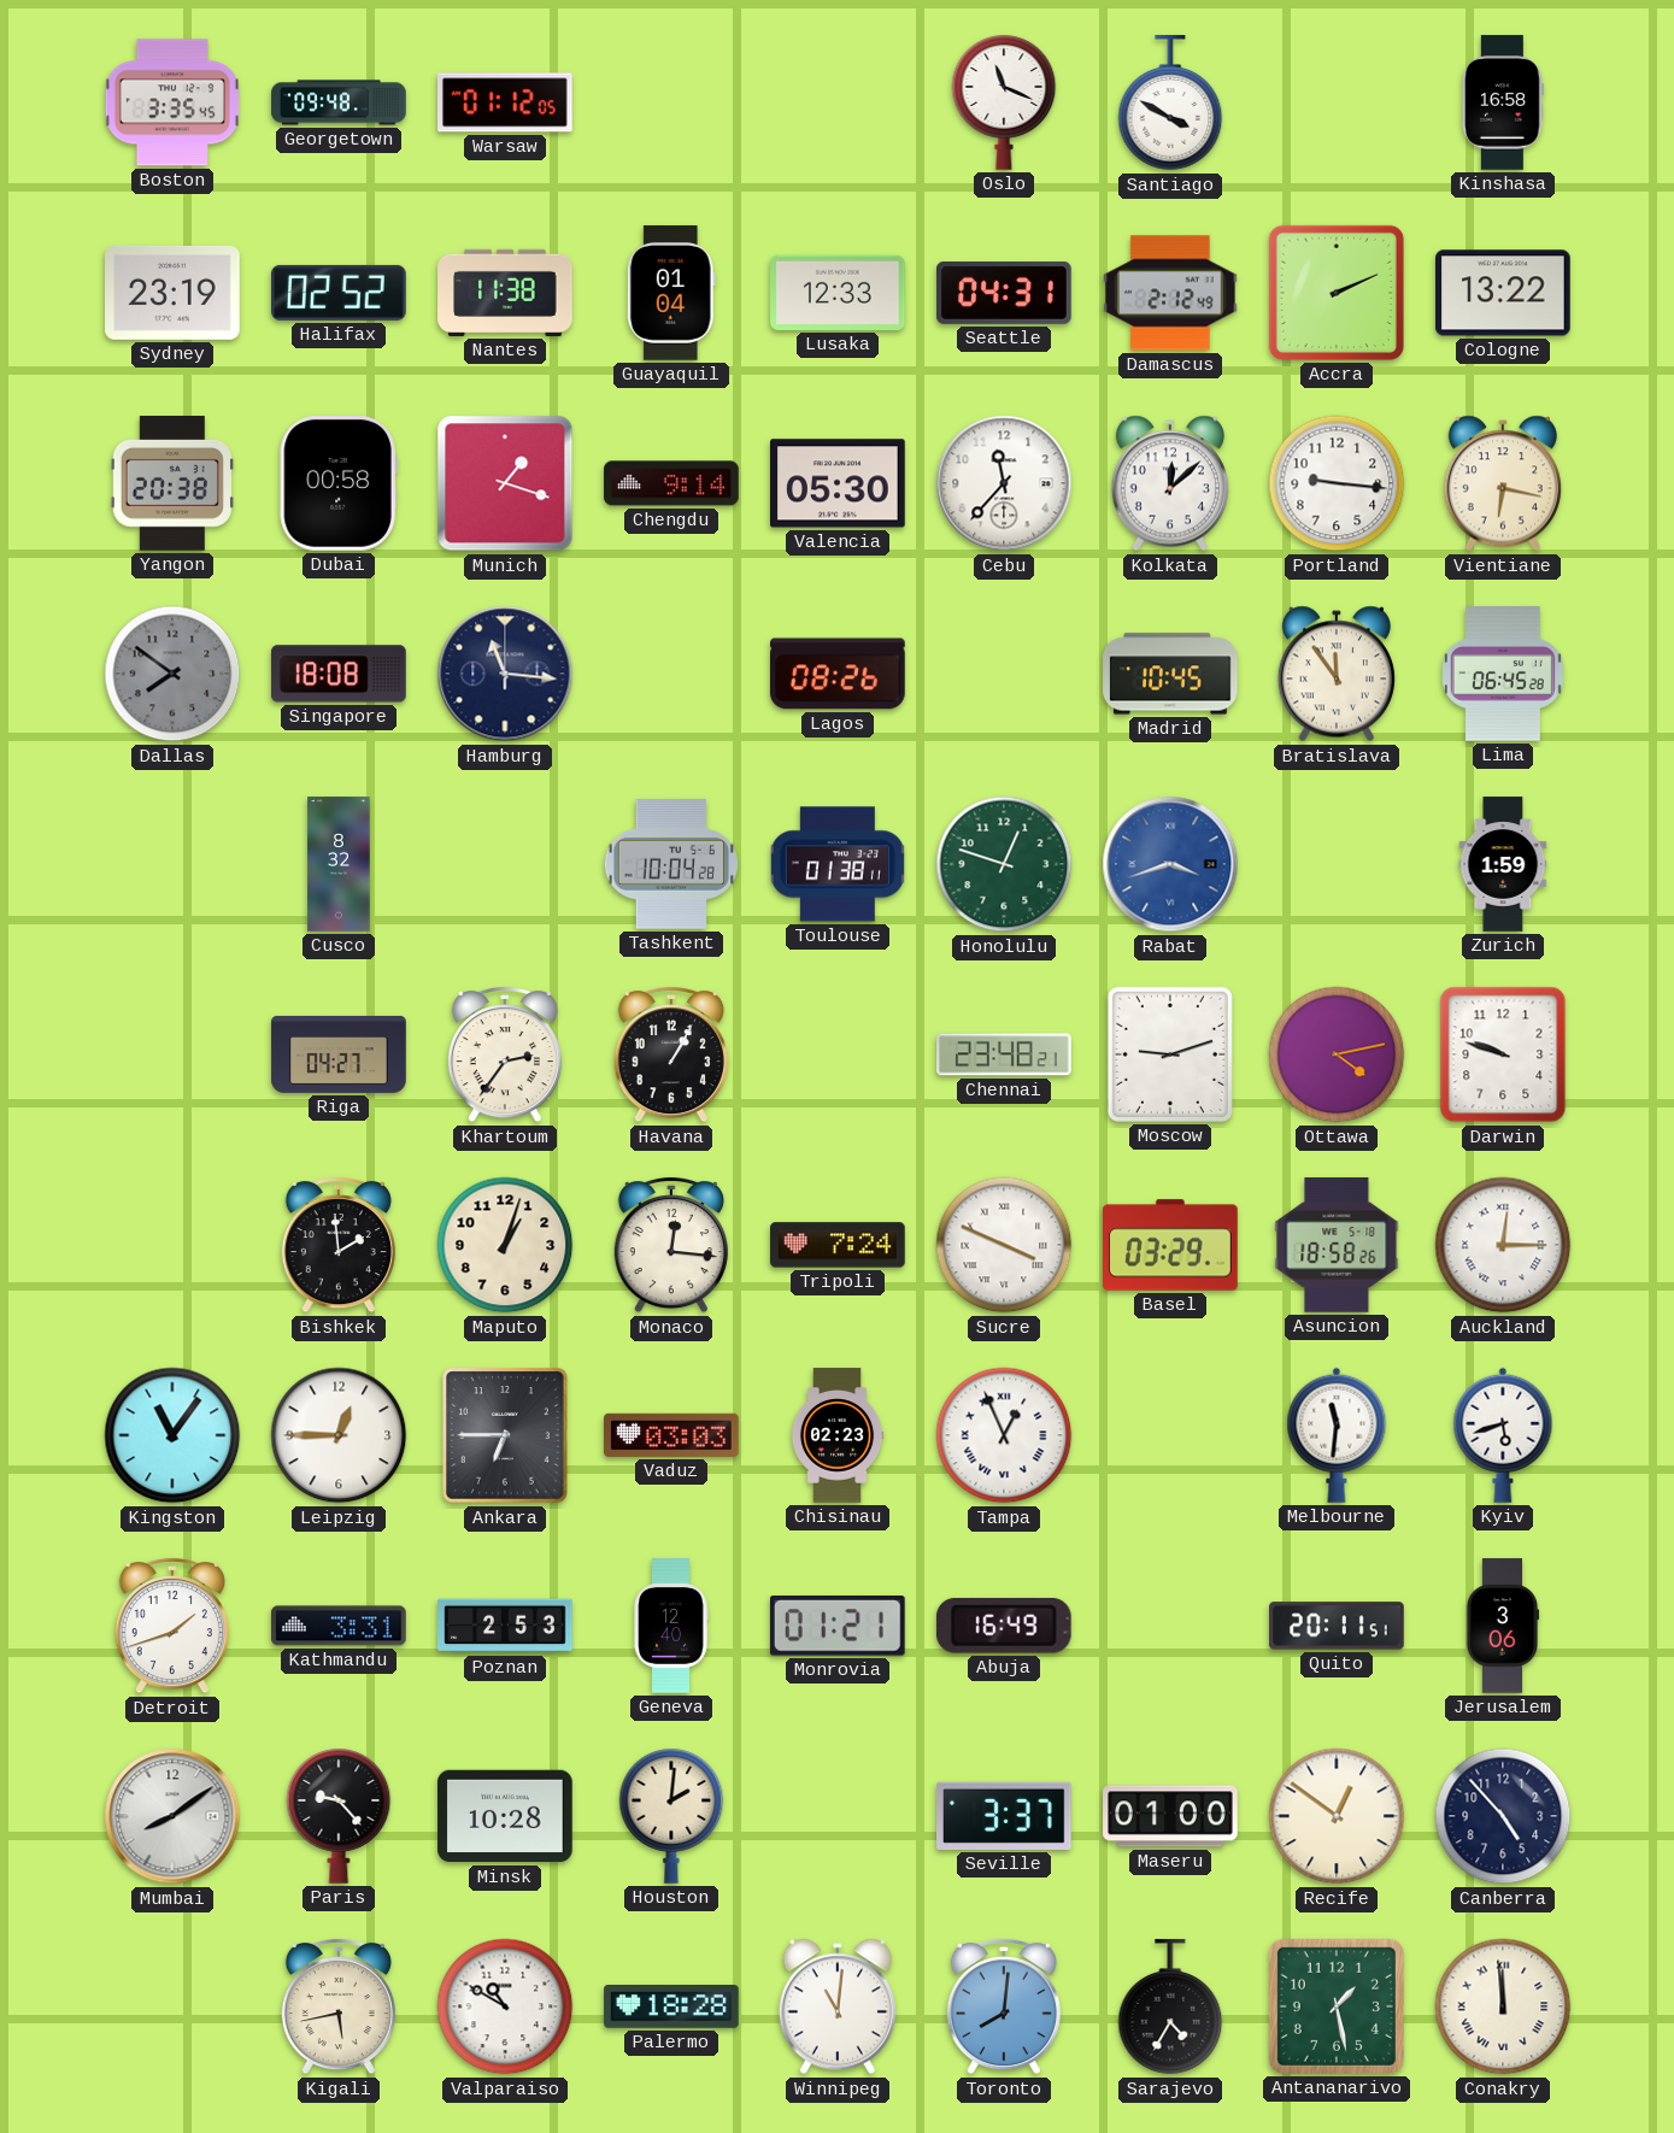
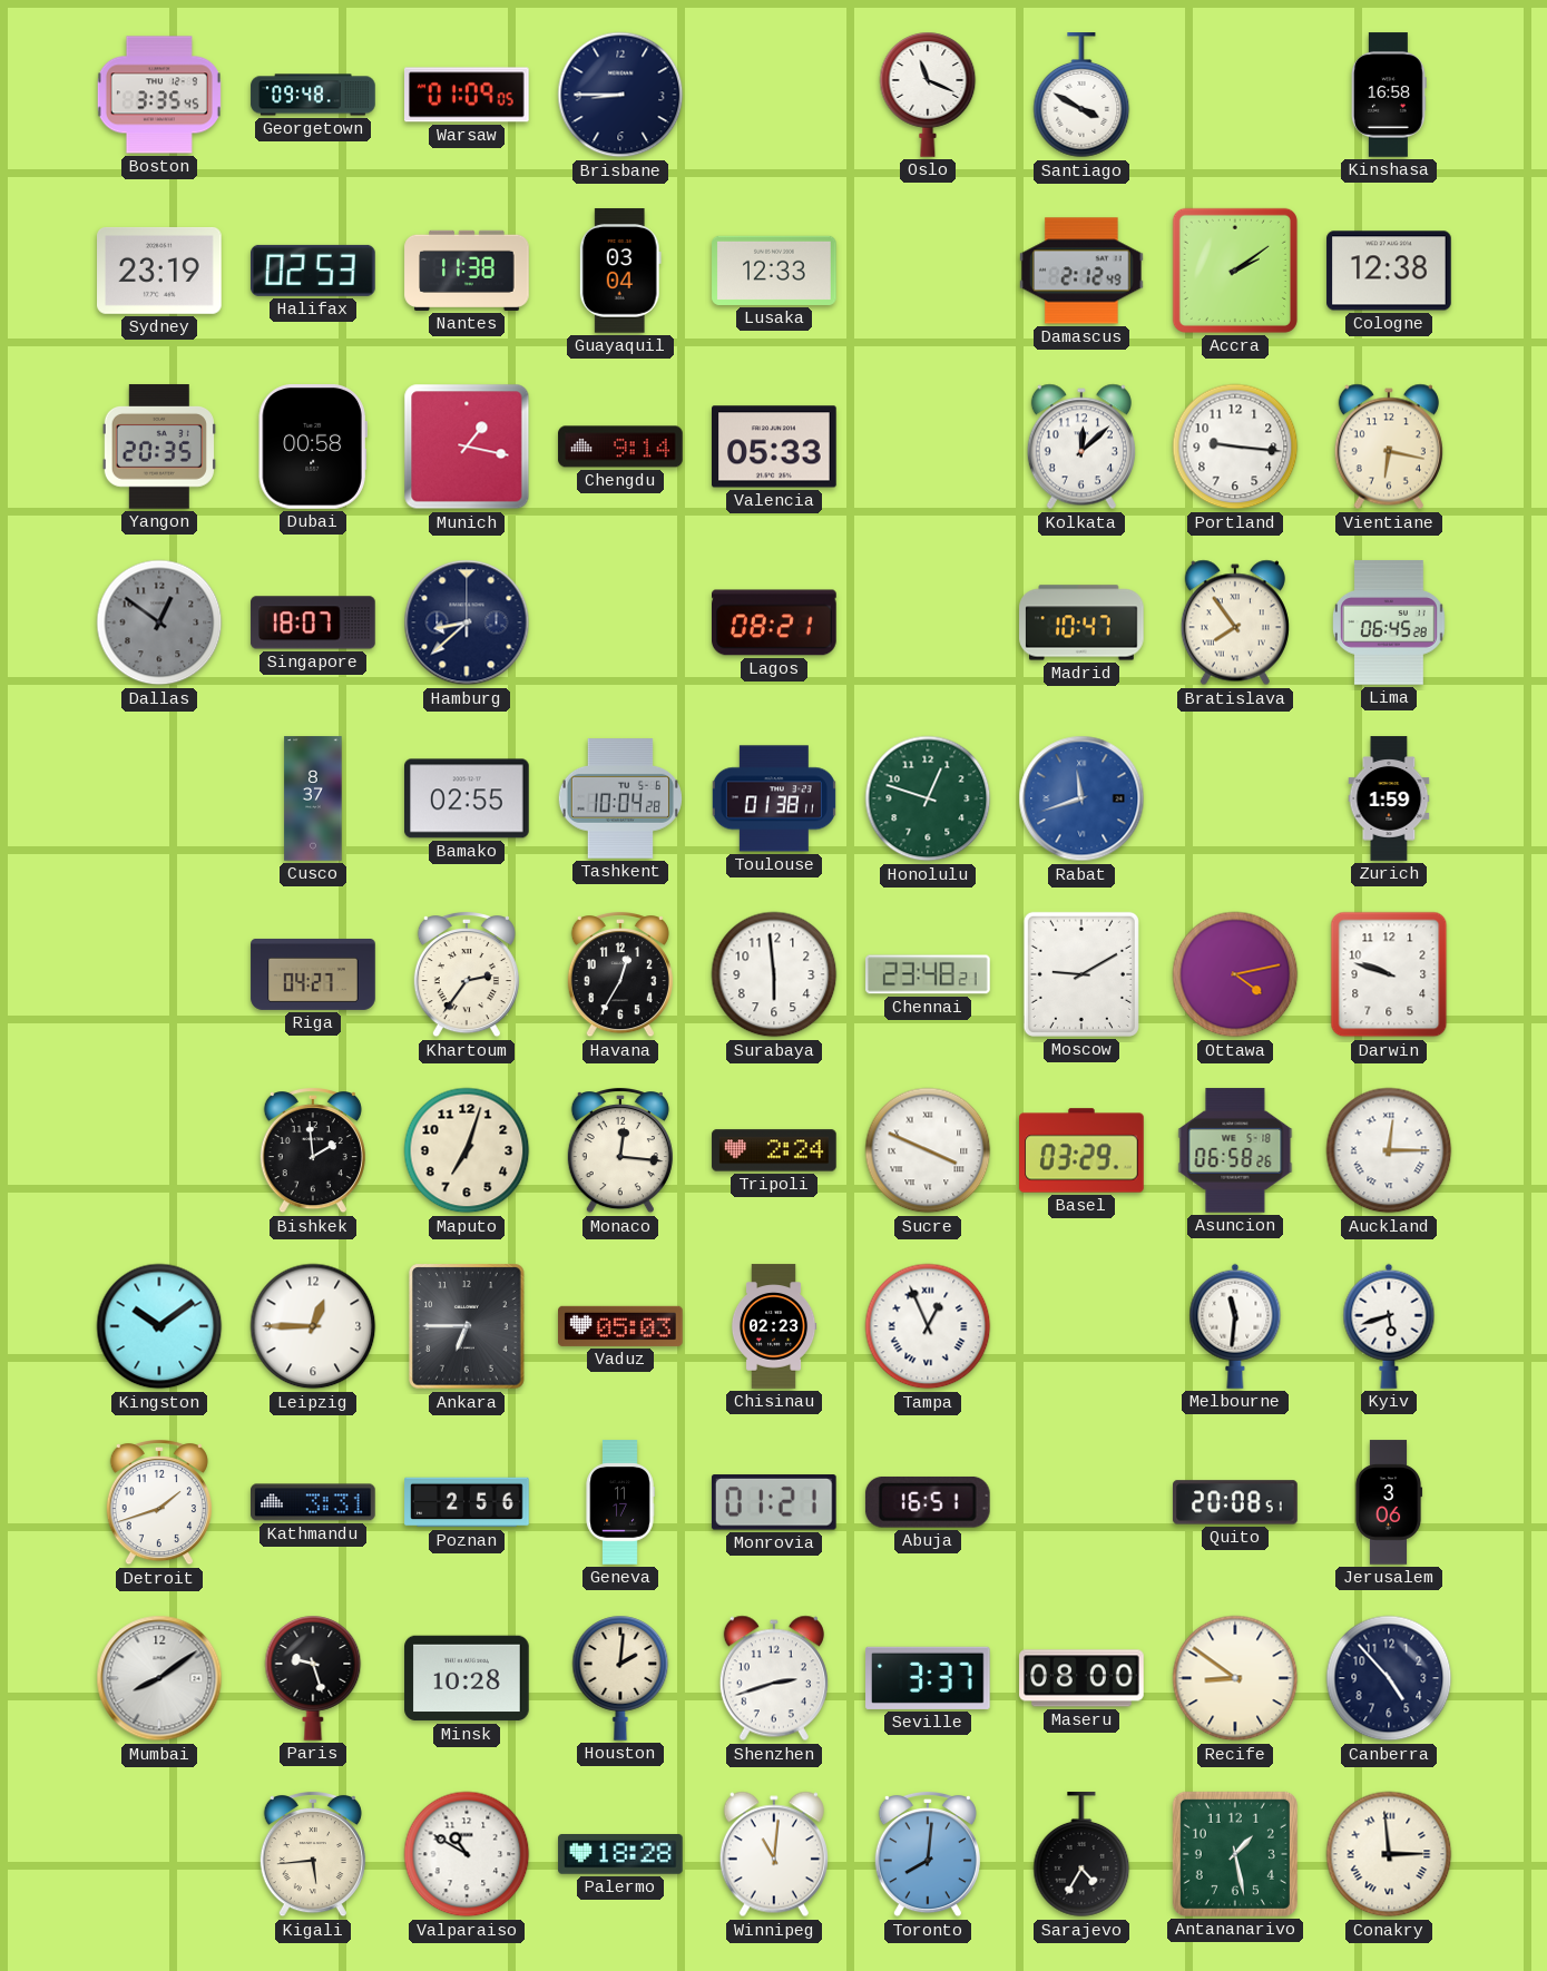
Warsaw: 01:12 -> 01:09 (468, 95)
Brisbane: none -> 8:45 (620, 95)
Halifax: 02:52 -> 02:53 (314, 271)
Guayaquil: 01:04 -> 03:04 (620, 271)
Seattle: 04:31 -> none (1004, 294)
Accra: 2:11 -> 2:09 (1235, 271)
Cologne: 13:22 -> 12:38 (1389, 271)
Yangon: 20:38 -> 20:35 (159, 447)
Munich: 1:18 -> 1:17 (467, 447)
Valencia: 05:30 -> 05:33 (775, 447)
Cebu: 11:37 -> none (1004, 483)
Dallas: 7:51 -> 12:51 (159, 622)
Singapore: 18:08 -> 18:07 (313, 622)
Hamburg: 11:16 -> 8:38 (467, 622)
Lagos: 08:26 -> 08:21 (774, 622)
Madrid: 10:45 -> 10:47 (1081, 622)
Bratislava: 11:54 -> 7:54 (1235, 622)
Cusco: 8:32 -> 8:37 (313, 798)
Bamako: none -> 02:55 (468, 798)
Rabat: 3:42 -> 11:42 (1081, 798)
Havana: 1:05 -> 12:35 (620, 974)
Surabaya: none -> 5:59 (774, 974)
Moscow: 9:12 -> 9:10 (1081, 974)
Maputo: 1:03 -> 7:03 (467, 1150)
Tripoli: 7:24 -> 2:24 (774, 1150)
Asuncion: 18:58 -> 06:58 (1235, 1150)
Kingston: 11:06 -> 10:09 (159, 1326)
Vaduz: 03:03 -> 05:03 (620, 1326)
Poznan: 2:53 -> 2:56 (467, 1502)
Geneva: 12:40 -> 11:17 (620, 1502)
Abuja: 16:49 -> 16:51 (928, 1502)
Quito: 20:11 -> 20:08 (1235, 1502)
Paris: 9:23 -> 9:27 (313, 1678)
Shenzhen: none -> 2:42 (774, 1678)
Maseru: 01:00 -> 08:00 (1081, 1678)
Recife: 12:51 -> 8:51 (1235, 1678)
Kigali: 5:43 -> 5:44 (313, 1854)
Conakry: 11:59 -> 2:59 (1389, 1854)
